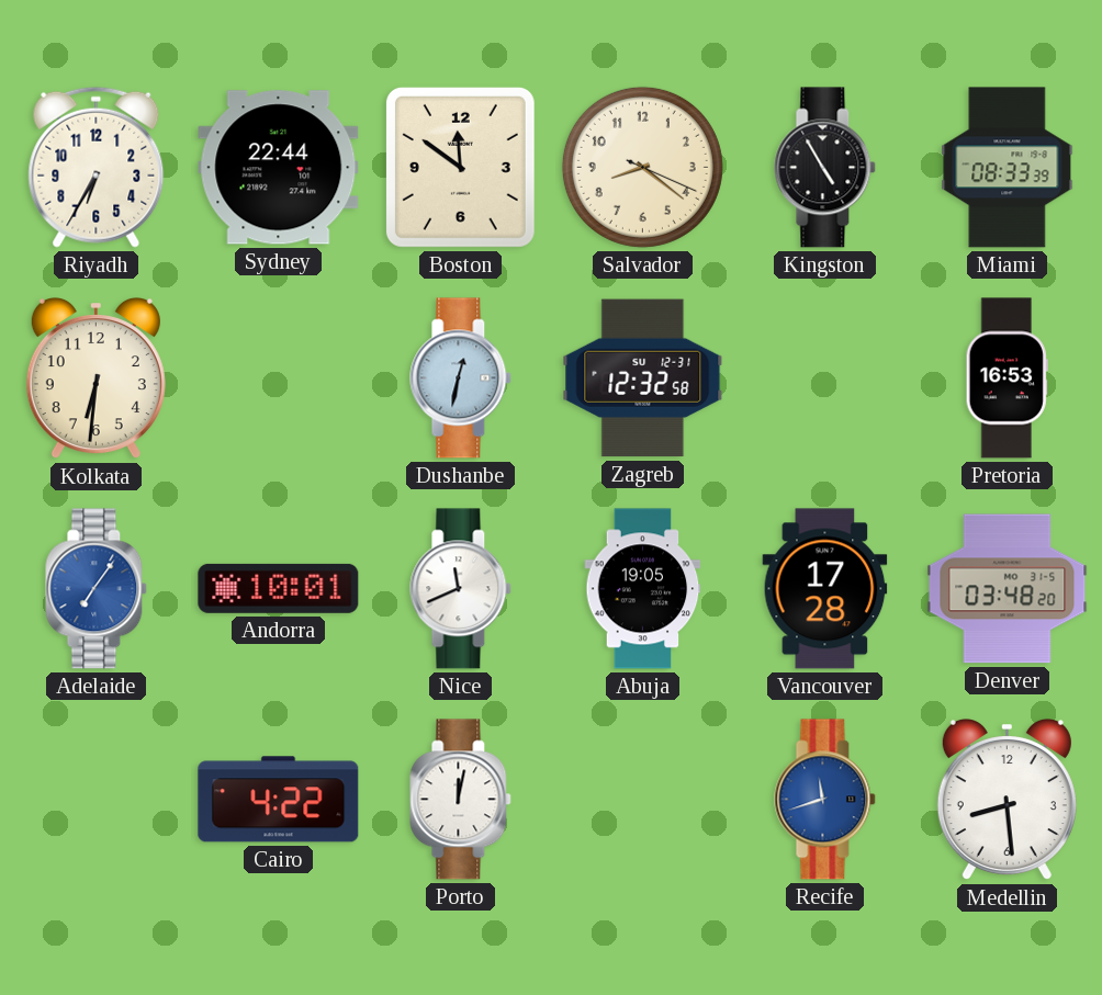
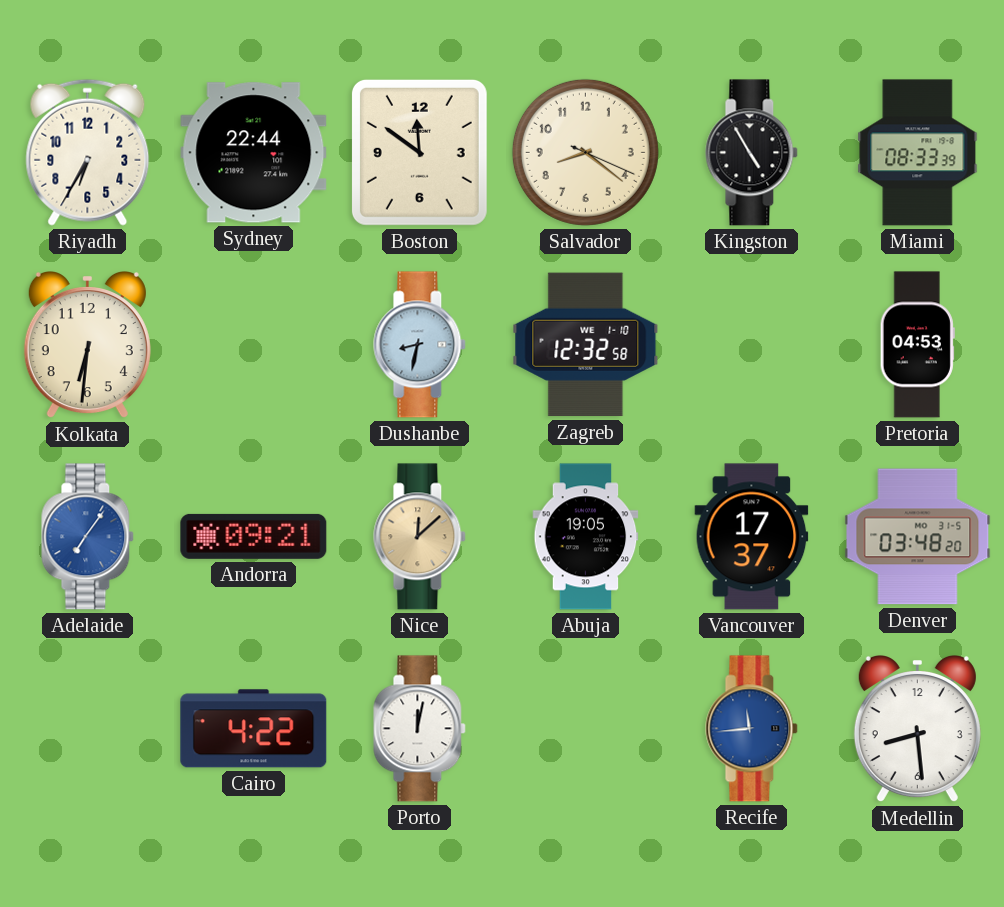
Dushanbe: 12:32 -> 8:32 (420, 345)
Zagreb date: SU 12-31 -> WE 1-10 (586, 345)
Pretoria: 16:53 -> 04:53 (917, 345)
Andorra: 10:01 -> 09:21 (254, 536)
Nice: 11:41 -> 12:08 (420, 537)
Nice dial: white -> champagne (420, 537)
Vancouver: 17:28 -> 17:37 (752, 537)
Recife: 11:42 -> 11:44 (752, 729)
